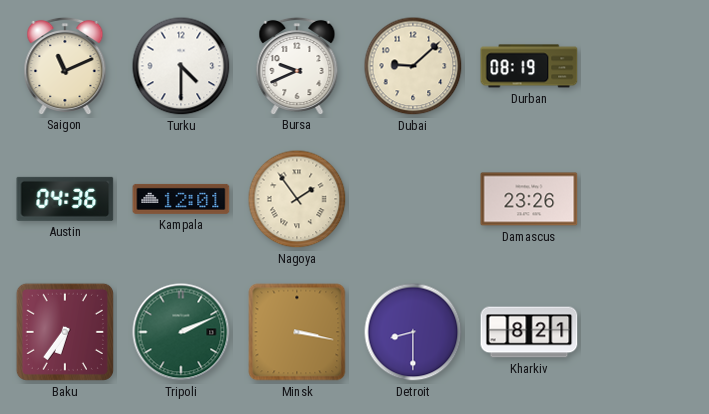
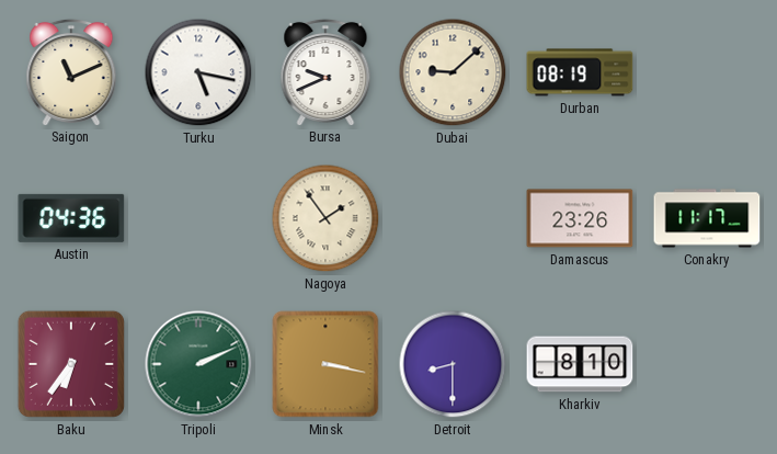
Turku: 4:30 -> 5:17 (198, 72)
Kampala: 12:01 -> none (181, 199)
Conakry: none -> 11:17 (707, 218)
Kharkiv: 8:21 -> 8:10 (580, 364)
